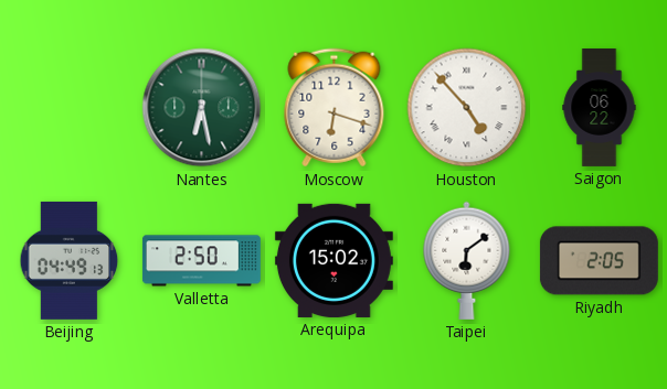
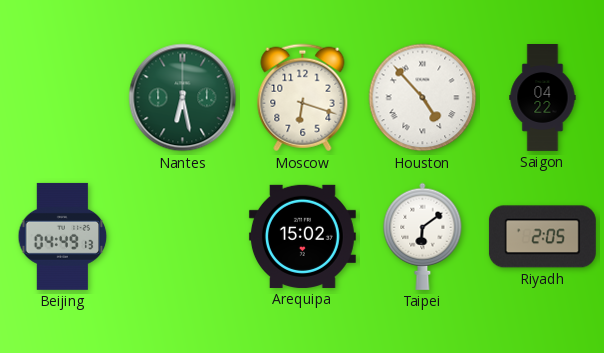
Saigon: 06:22 -> 04:22 (543, 98)
Valletta: 2:50 -> none (201, 261)
